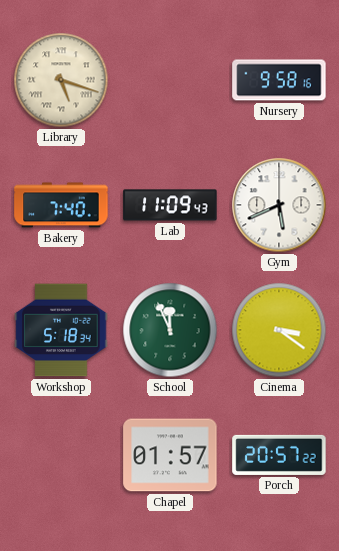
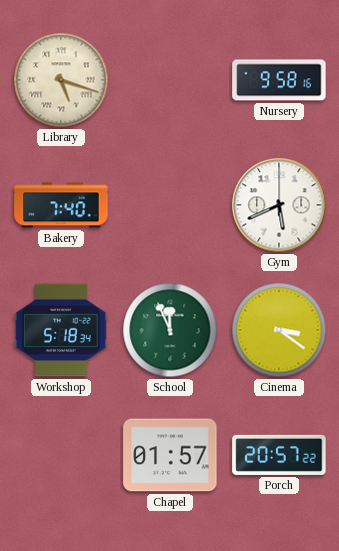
Lab: 11:09 -> none (170, 205)
